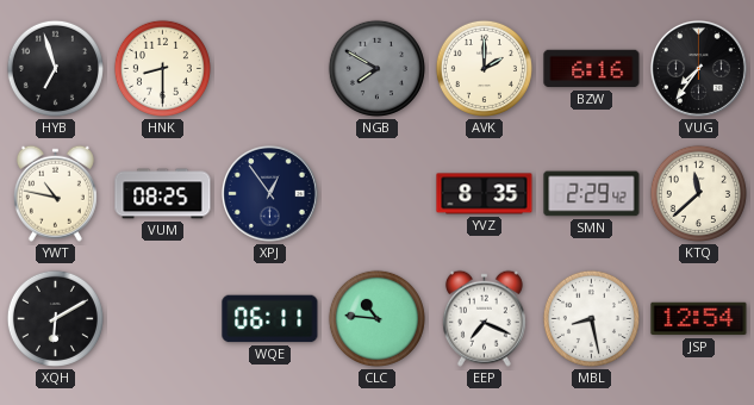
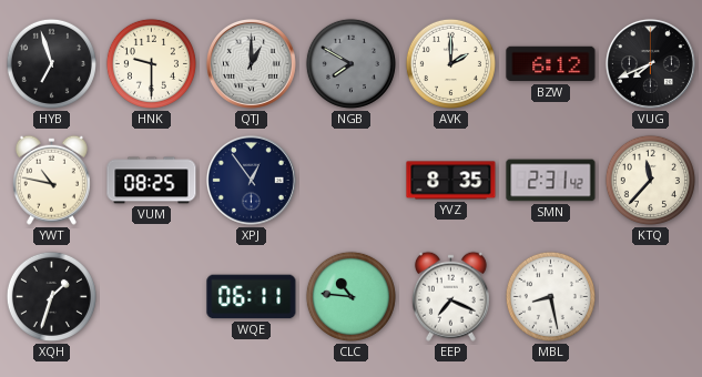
HNK: 8:30 -> 9:30 (151, 63)
QTJ: none -> 1:00 (251, 63)
BZW: 6:16 -> 6:12 (551, 64)
VUG: 7:36 -> 7:41 (650, 63)
SMN: 2:29 -> 2:31 (551, 181)
KTQ: 11:38 -> 11:37 (650, 180)
XQH: 6:10 -> 1:33 (51, 296)
JSP: 12:54 -> none (699, 319)
